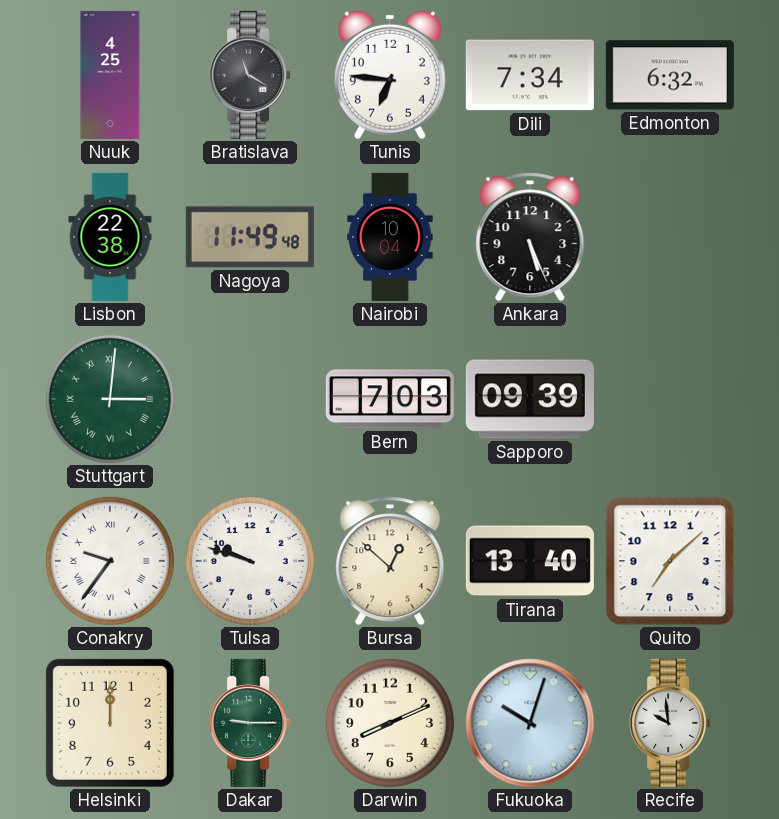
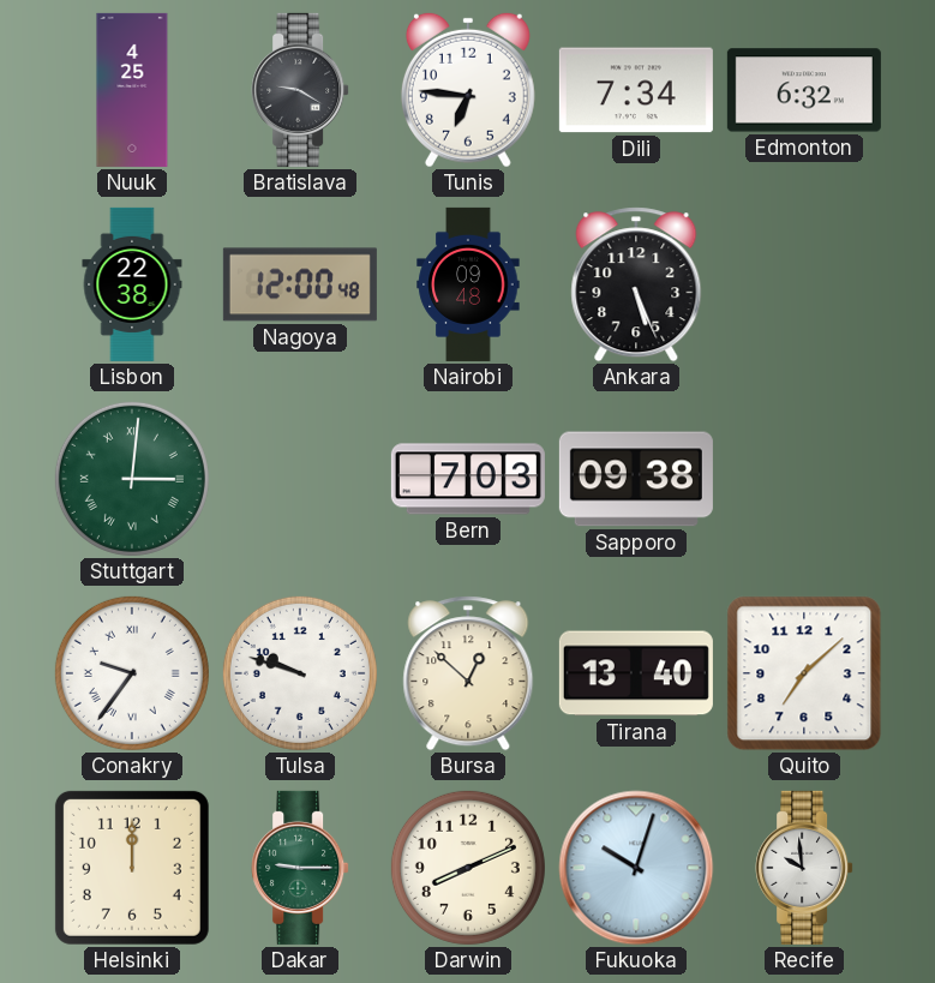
Bratislava: 11:20 -> 9:20 (300, 90)
Nagoya: 11:49 -> 12:00 (300, 284)
Nairobi: 10:04 -> 09:48 (468, 284)
Sapporo: 09:39 -> 09:38 (636, 479)
